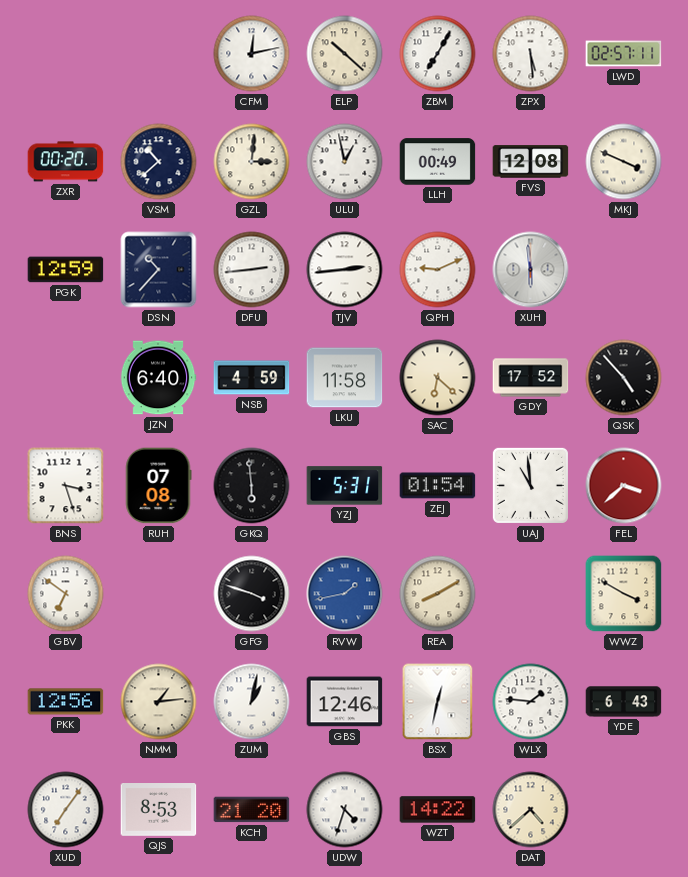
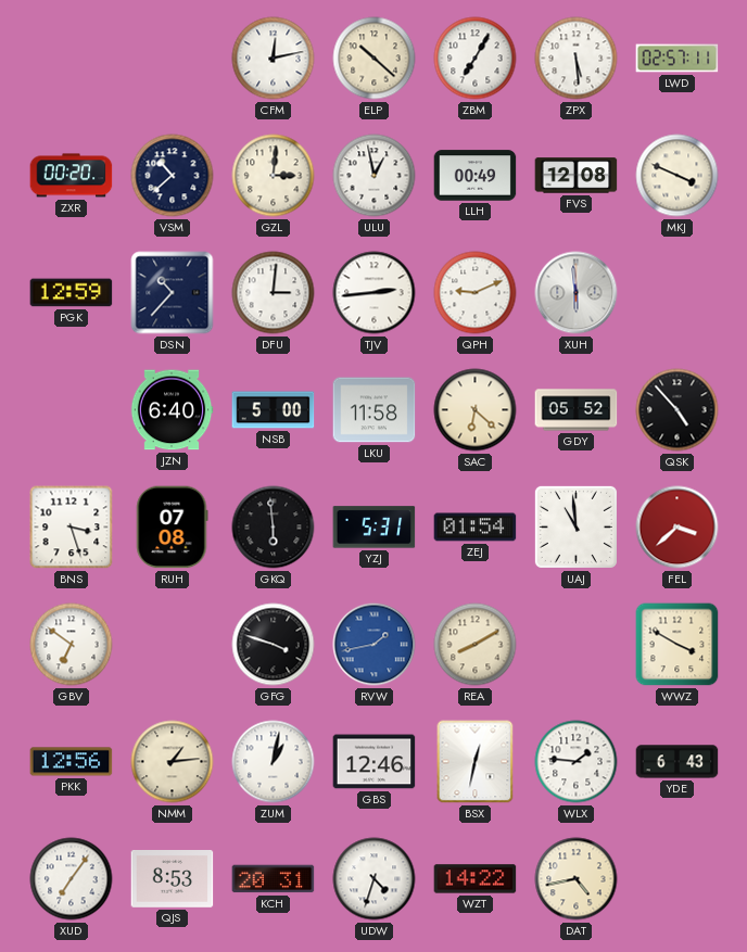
DFU: 2:44 -> 3:01 (274, 293)
NSB: 4:59 -> 5:00 (274, 410)
GDY: 17:52 -> 05:52 (577, 410)
KCH: 21:20 -> 20:31 (274, 879)
DAT: 4:38 -> 4:43 (577, 879)
